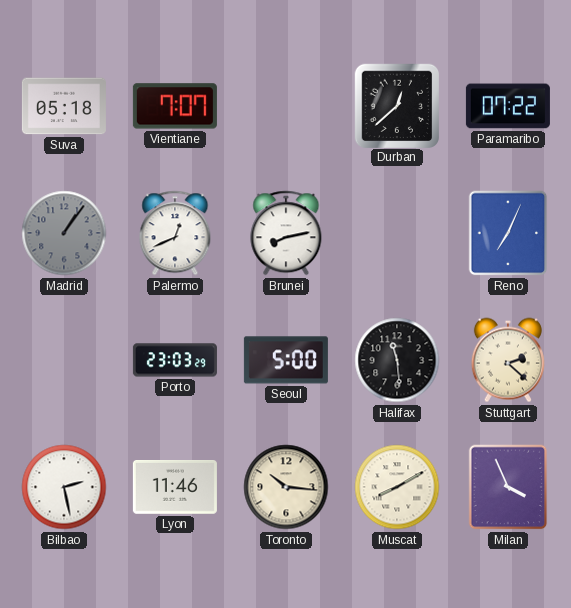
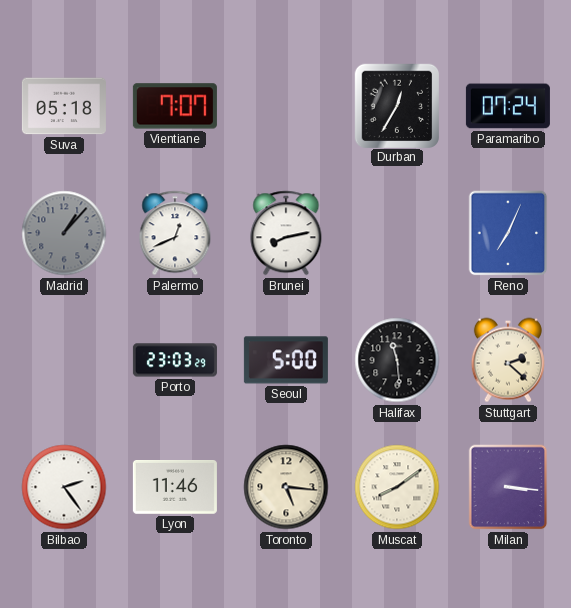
Durban: 12:38 -> 12:35 (396, 105)
Paramaribo: 07:22 -> 07:24 (508, 106)
Madrid: 1:06 -> 1:07 (64, 233)
Bilbao: 2:28 -> 2:24 (64, 487)
Toronto: 10:16 -> 5:16 (286, 487)
Muscat: 8:10 -> 8:09 (397, 487)
Milan: 3:56 -> 3:16 (508, 487)
